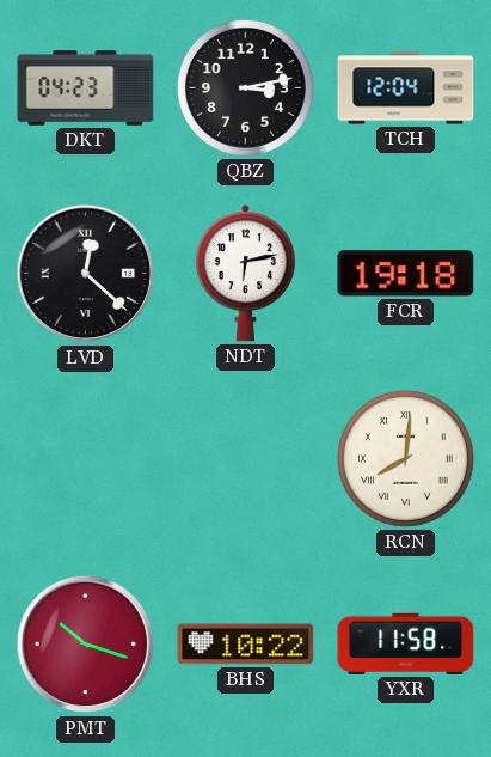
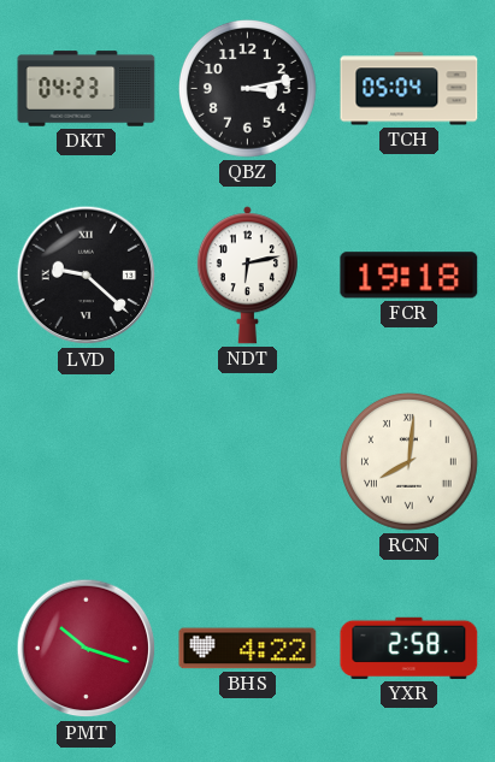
TCH: 12:04 -> 05:04 (409, 89)
LVD: 12:22 -> 9:22 (87, 276)
BHS: 10:22 -> 4:22 (248, 649)
YXR: 11:58 -> 2:58 (409, 648)
